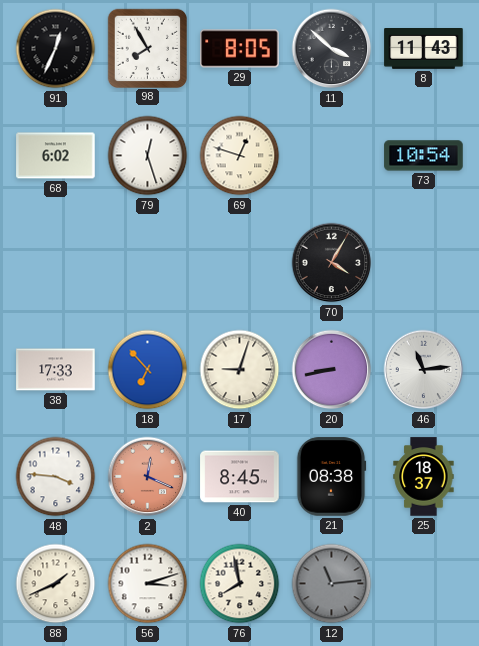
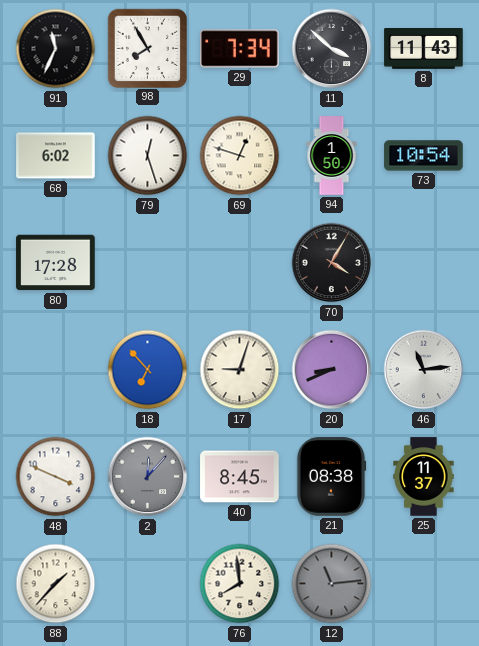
91: 12:34 -> 11:34 (56, 49)
29: 8:05 -> 7:34 (240, 49)
94: none -> 1:50 (332, 156)
80: none -> 17:28 (56, 263)
38: 17:33 -> none (56, 370)
20: 8:43 -> 8:41 (332, 370)
48: 3:46 -> 3:49 (56, 477)
2: 12:19 -> 12:07 (148, 477)
2 dial: salmon -> grey (148, 477)
25: 18:37 -> 11:37 (424, 477)
88: 1:41 -> 1:37 (56, 584)
56: 3:12 -> none (148, 584)
76: 7:58 -> 7:59 (240, 584)
